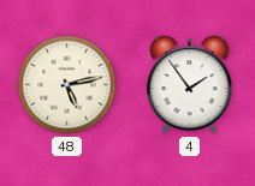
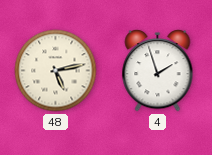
4: 1:54 -> 1:57 (158, 71)
